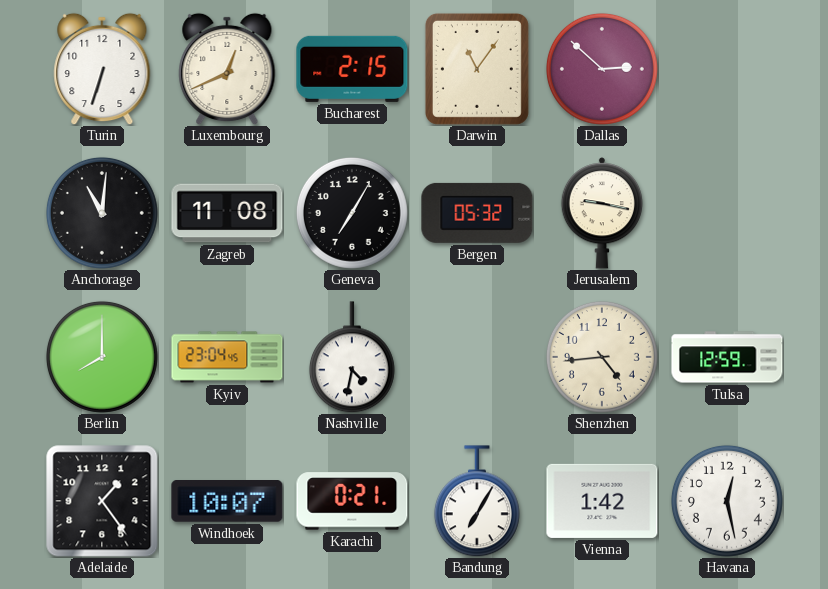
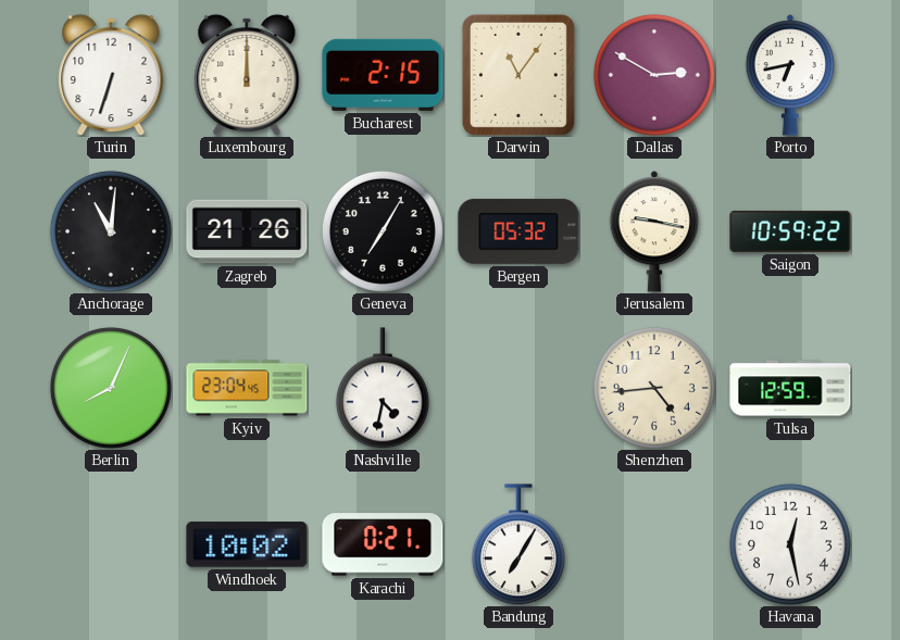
Luxembourg: 12:41 -> 12:00 (247, 75)
Dallas: 2:52 -> 2:50 (654, 75)
Porto: none -> 6:43 (789, 75)
Zagreb: 11:08 -> 21:26 (247, 231)
Saigon: none -> 10:59 (790, 231)
Berlin: 8:00 -> 8:04 (111, 388)
Adelaide: 1:24 -> none (102, 501)
Windhoek: 10:07 -> 10:02 (247, 544)
Vienna: 1:42 -> none (602, 501)
